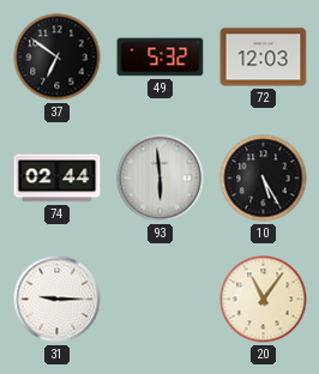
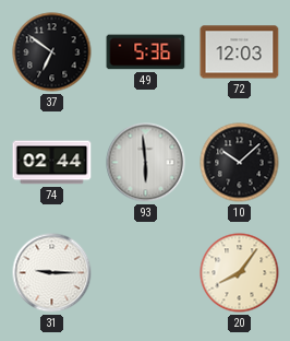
49: 5:32 -> 5:36 (146, 52)
10: 5:25 -> 10:08 (240, 163)
20: 11:06 -> 8:06 (240, 273)
